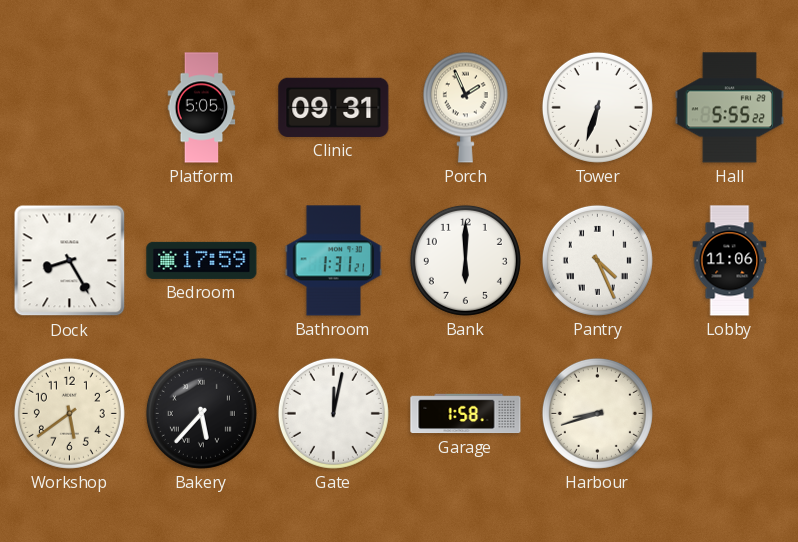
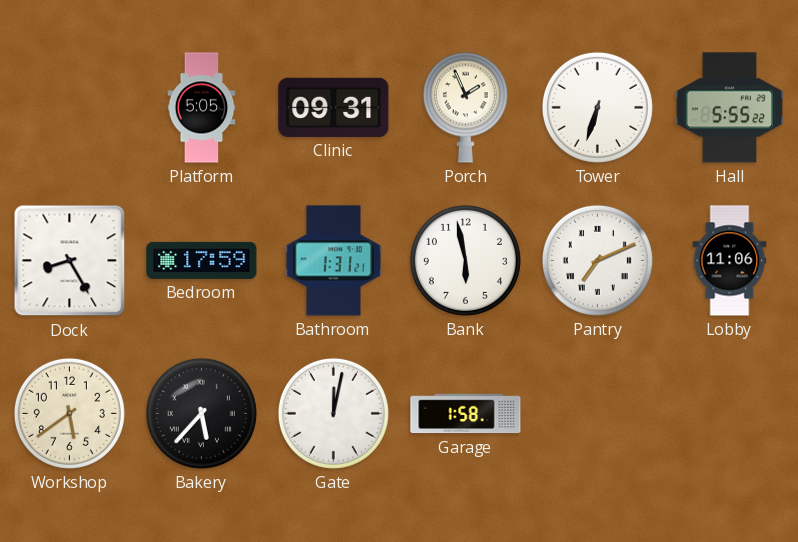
Bank: 6:00 -> 5:58 (465, 260)
Pantry: 4:26 -> 7:11 (597, 260)
Harbour: 8:42 -> none (597, 413)
